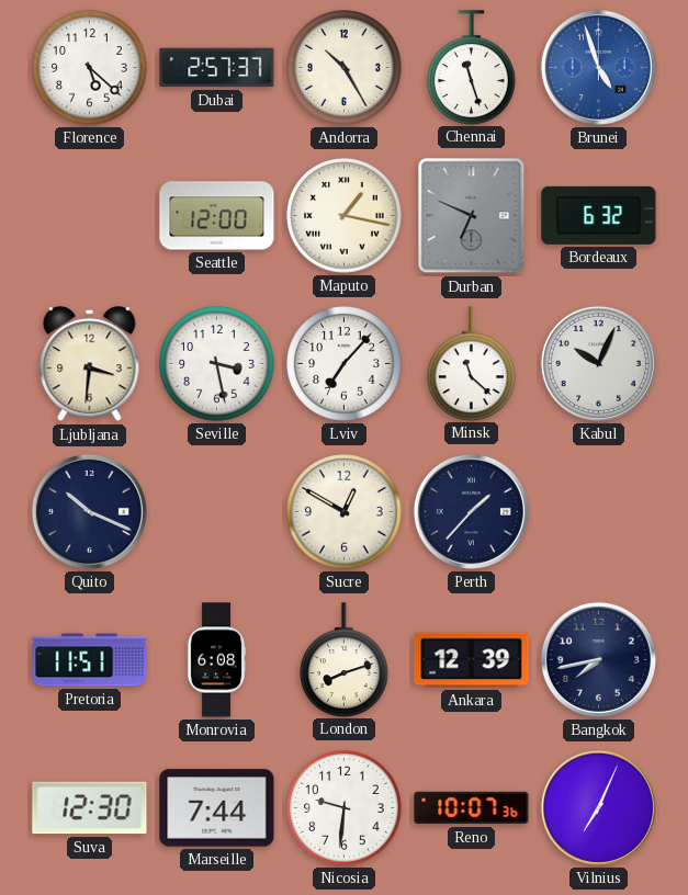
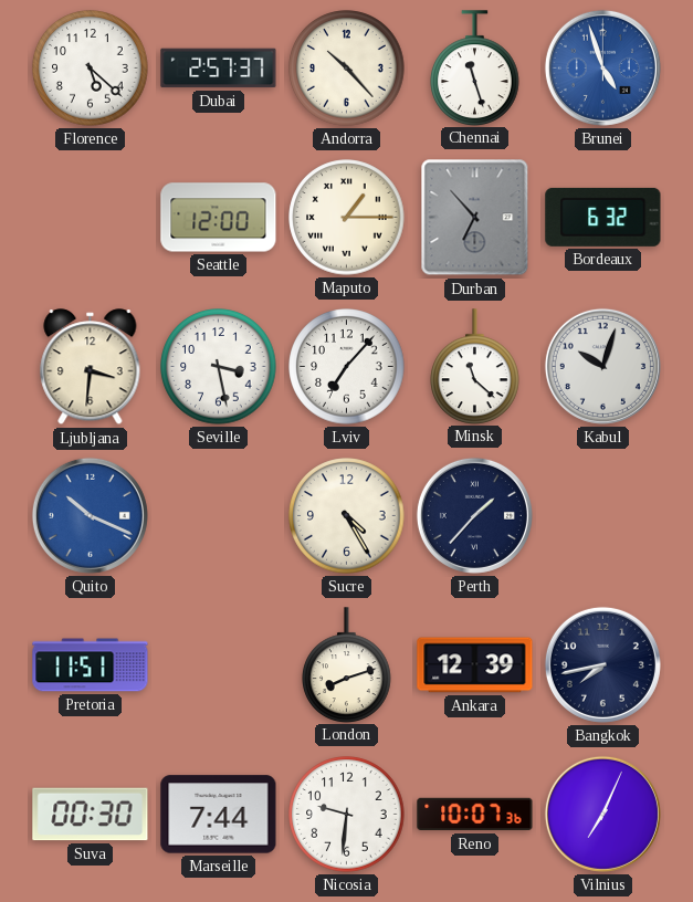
Andorra: 10:25 -> 10:23 (347, 69)
Maputo: 1:17 -> 1:15 (347, 218)
Durban: 6:49 -> 6:53 (475, 218)
Kabul: 10:04 -> 10:03 (602, 366)
Quito dial: navy -> blue (90, 515)
Sucre: 12:50 -> 4:25 (347, 516)
Monrovia: 6:08 -> none (216, 660)
Suva: 12:30 -> 00:30 (91, 815)
